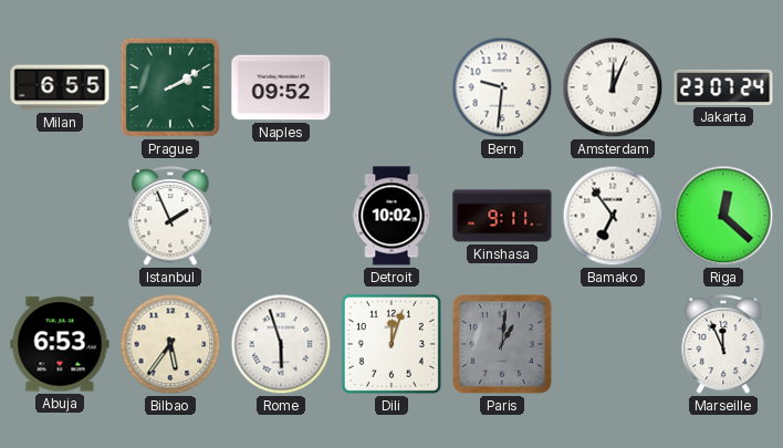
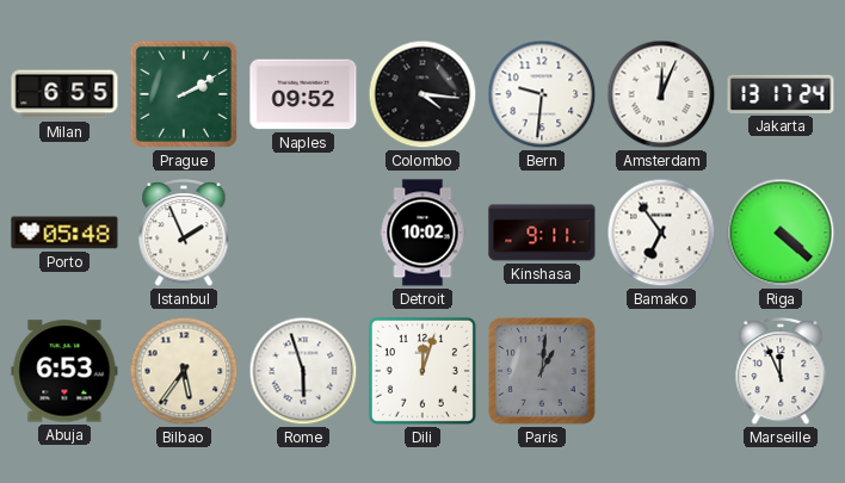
Colombo: none -> 4:16 (422, 94)
Jakarta: 23:07 -> 13:17 (781, 94)
Porto: none -> 05:48 (64, 233)
Riga: 12:22 -> 4:22 (781, 233)
